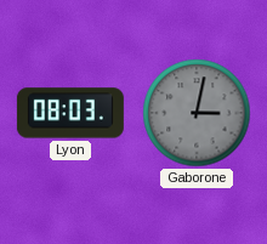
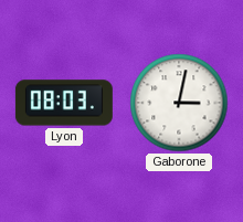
Gaborone dial: grey -> white (179, 103)
